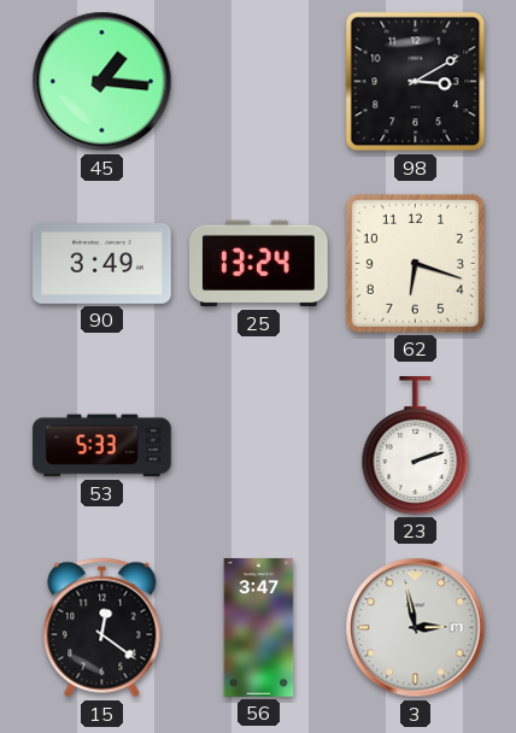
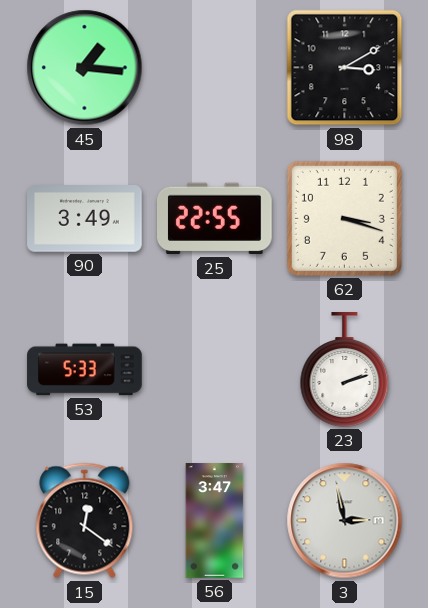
25: 13:24 -> 22:55 (215, 219)
62: 6:18 -> 3:18 (344, 218)
